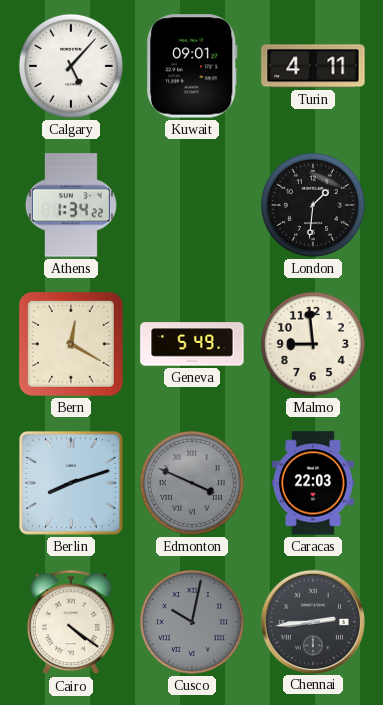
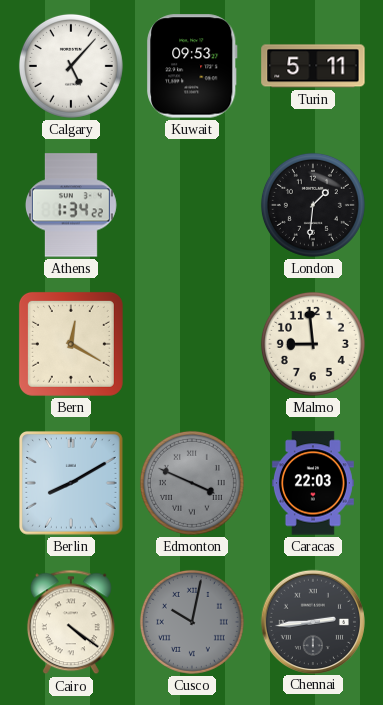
Kuwait: 09:01 -> 09:53 (193, 66)
Turin: 4:11 -> 5:11 (313, 66)
Geneva: 5:49 -> none (192, 344)
Berlin: 8:12 -> 8:10 (72, 484)
